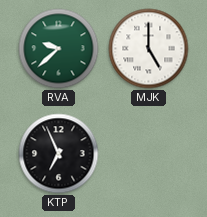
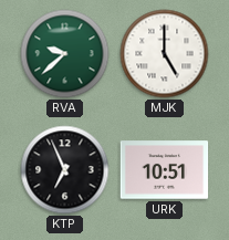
URK: none -> 10:51 (165, 170)
